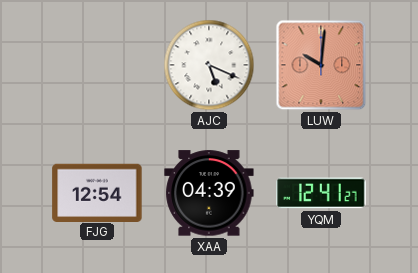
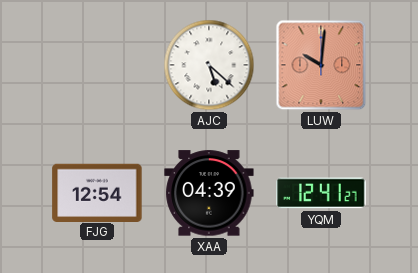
AJC: 5:19 -> 5:22 (209, 65)
